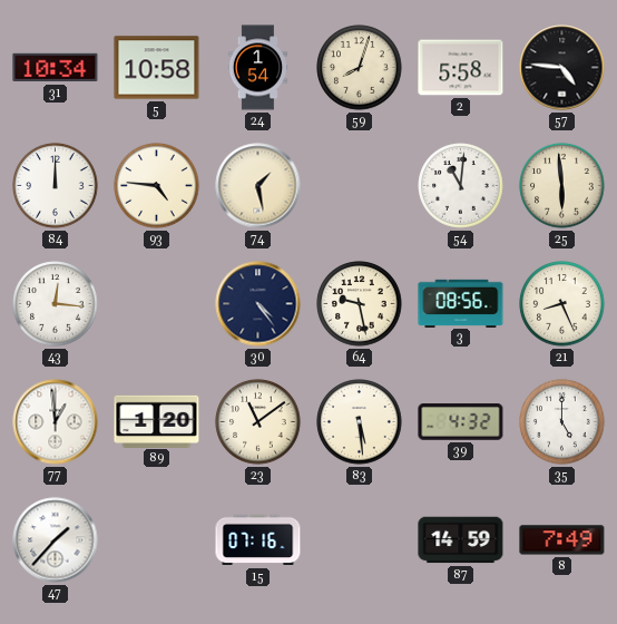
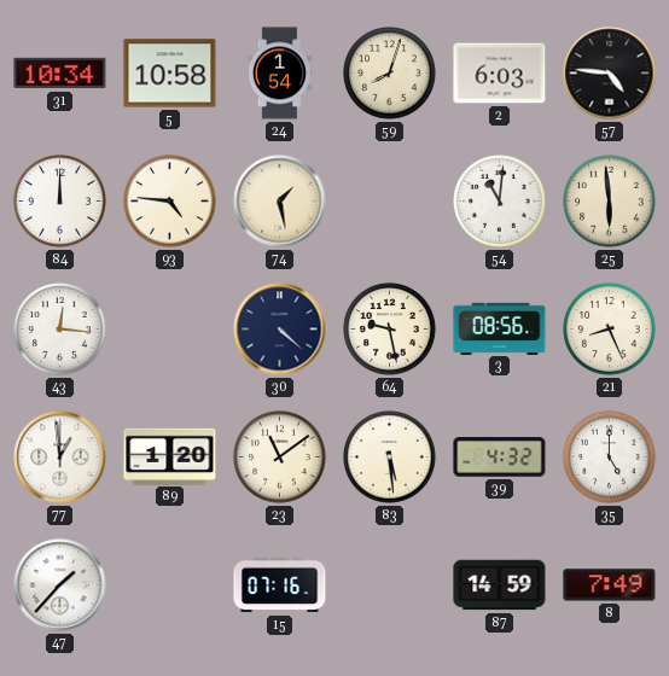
2: 5:58 -> 6:03 (500, 74)
30: 4:24 -> 4:22 (280, 330)
